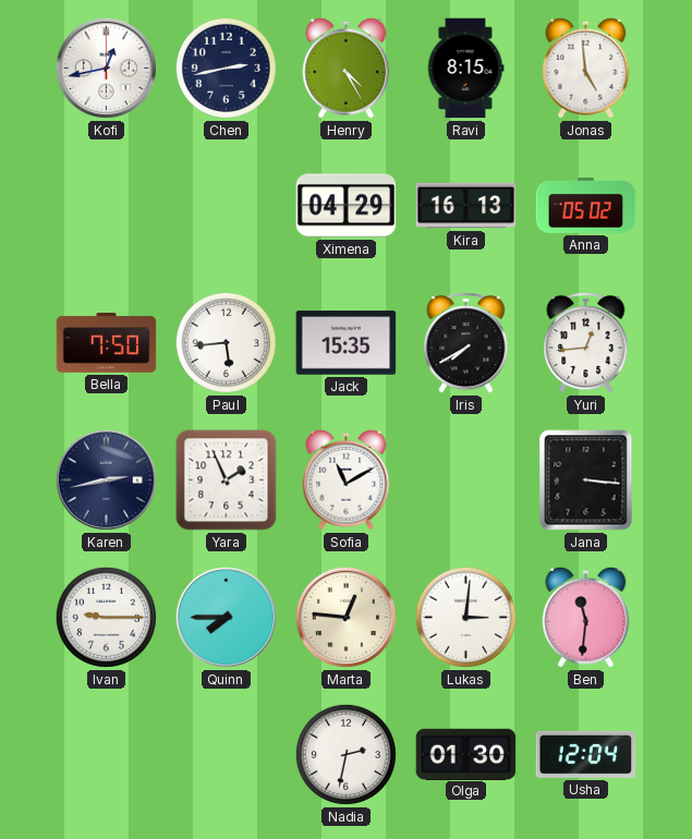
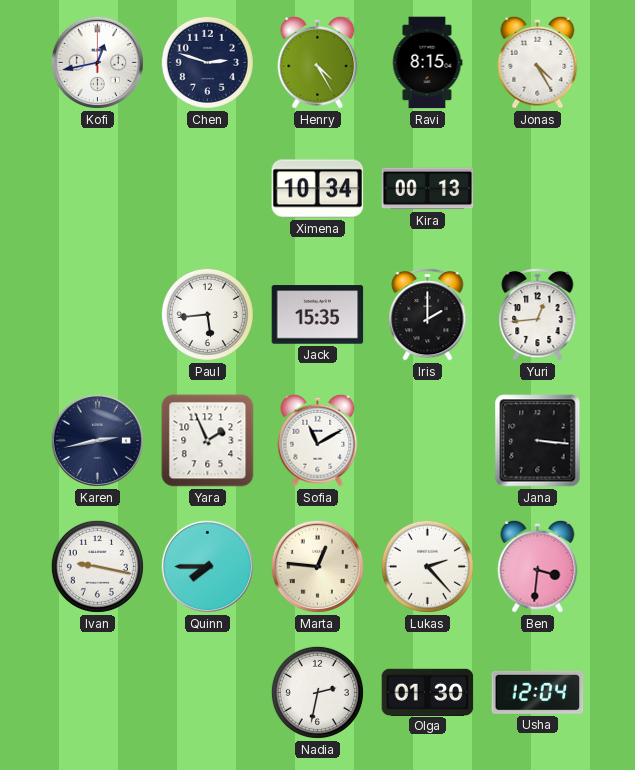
Chen: 2:43 -> 2:48 (207, 62)
Jonas: 4:59 -> 4:25 (538, 62)
Ximena: 04:29 -> 10:34 (318, 189)
Kira: 16:13 -> 00:13 (428, 189)
Anna: 05:02 -> none (586, 205)
Bella: 7:50 -> none (107, 343)
Iris: 7:40 -> 2:00 (428, 314)
Ivan: 9:15 -> 9:17 (97, 566)
Lukas: 3:01 -> 2:23 (427, 566)
Ben: 11:31 -> 3:31 (538, 566)
